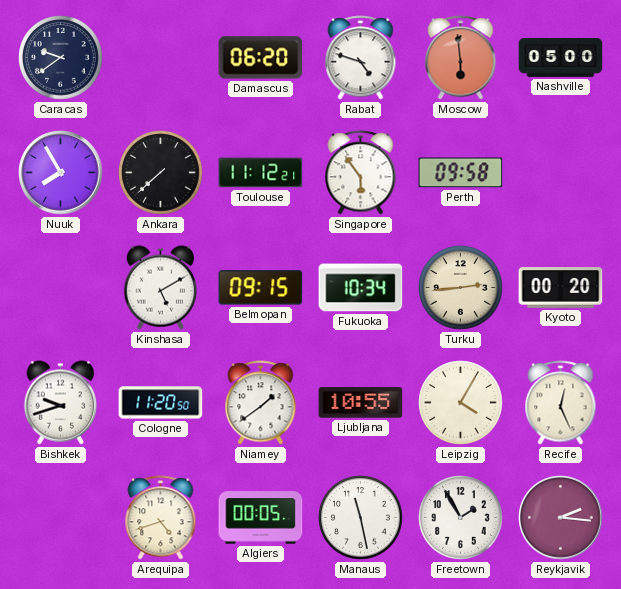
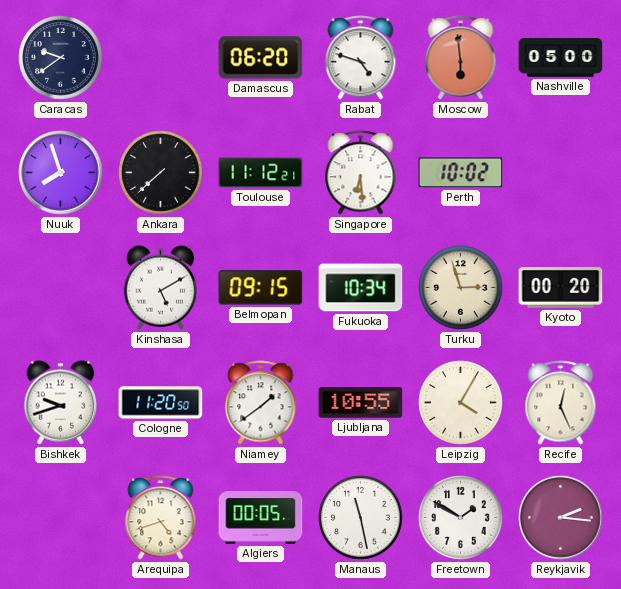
Nuuk: 7:55 -> 7:57 (61, 173)
Singapore: 5:54 -> 6:29 (361, 173)
Perth: 09:58 -> 10:02 (461, 173)
Turku: 2:44 -> 2:57 (461, 288)
Freetown: 1:55 -> 1:50 (461, 518)
